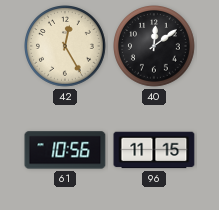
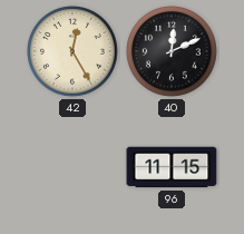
40: 12:09 -> 12:11 (173, 52)
61: 10:56 -> none (65, 150)
